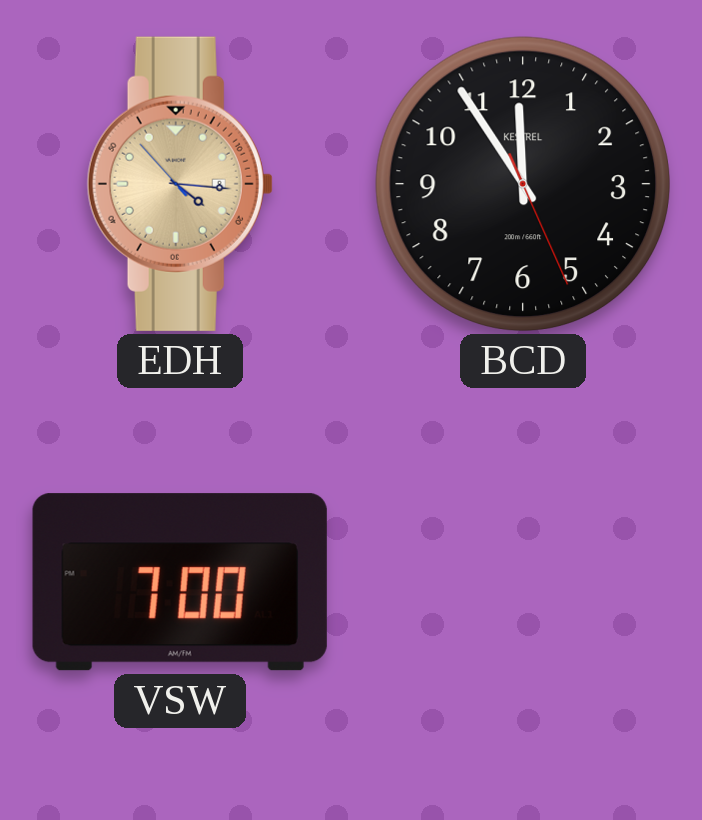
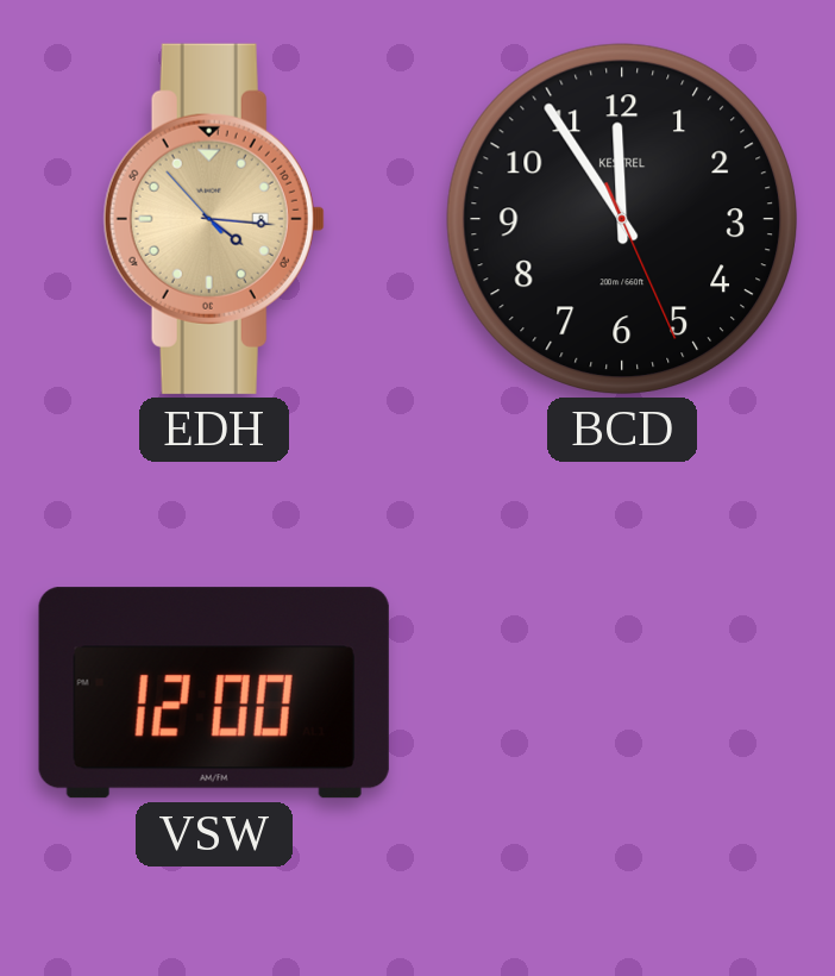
VSW: 7:00 -> 12:00 (214, 693)
